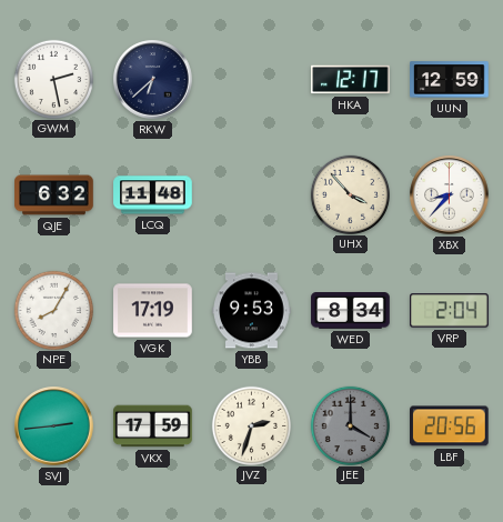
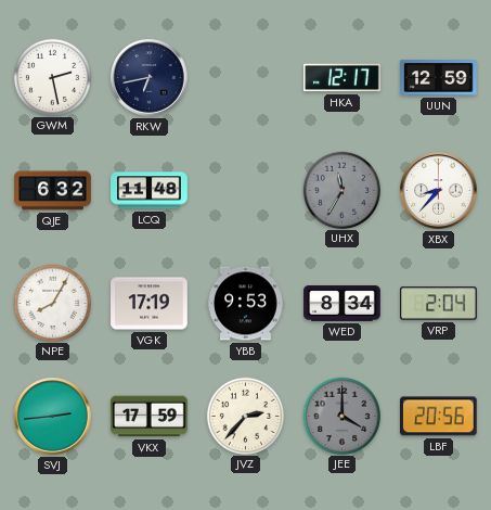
RKW: 6:38 -> 6:43 (150, 78)
UHX: 3:53 -> 11:35 (341, 190)
UHX dial: cream -> grey (341, 190)
JVZ: 2:33 -> 2:37 (245, 416)
